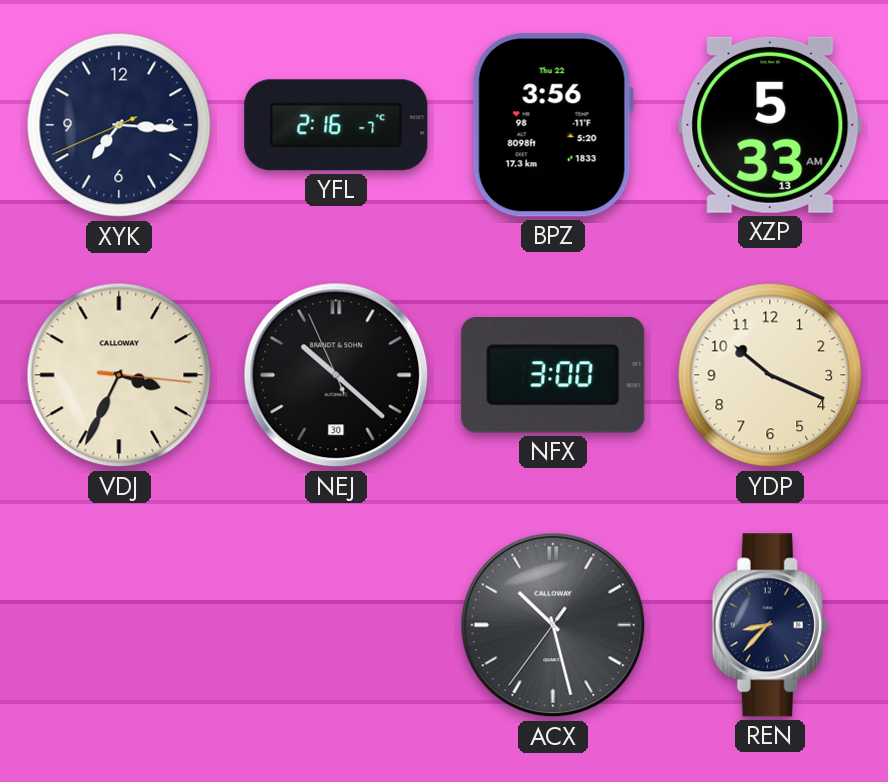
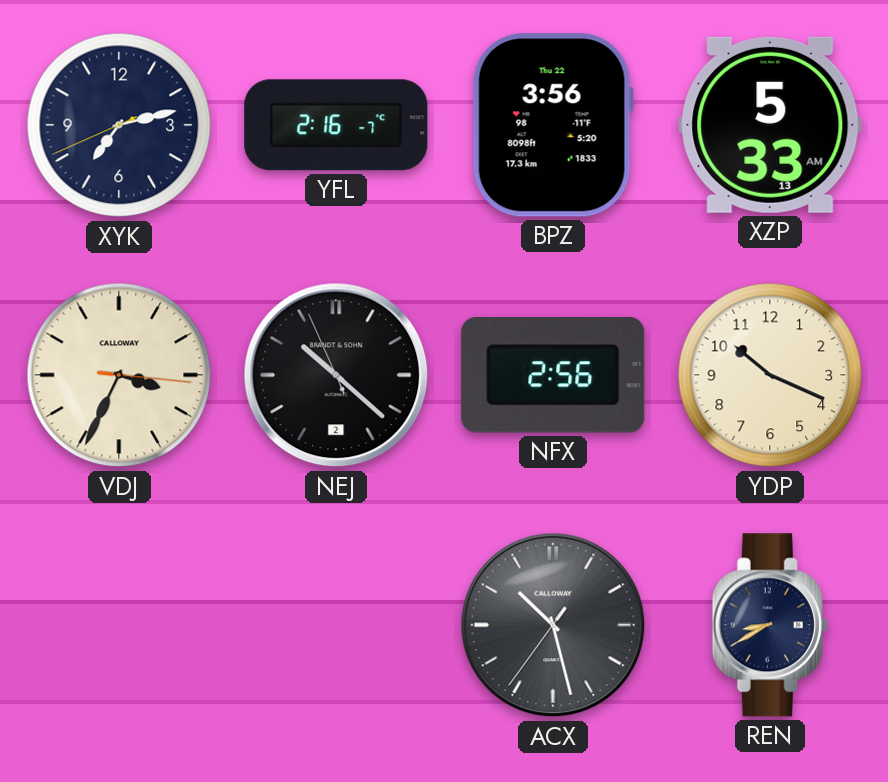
XYK: 7:15 -> 7:12 (119, 125)
NEJ date: 30 -> 2 (336, 375)
NFX: 3:00 -> 2:56 (553, 376)
REN: 8:37 -> 8:40 (770, 625)
